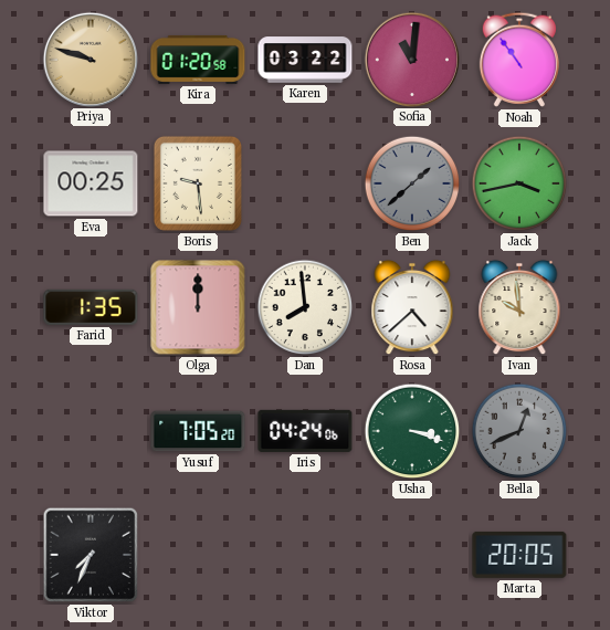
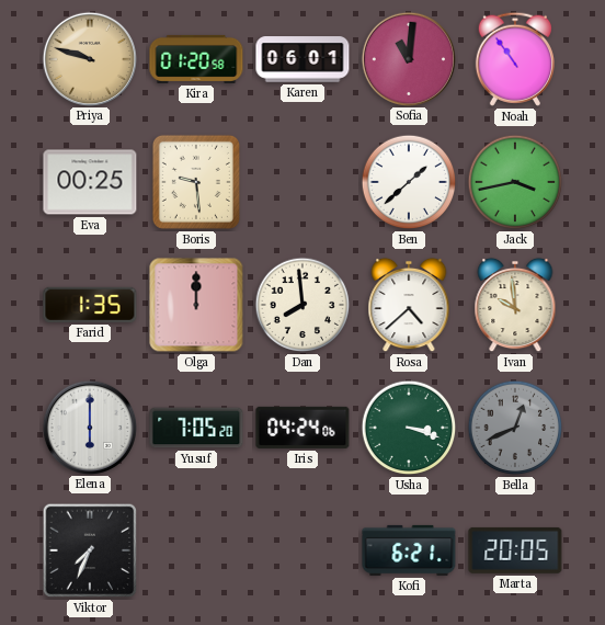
Karen: 03:22 -> 06:01 (302, 59)
Ben dial: grey -> white (409, 182)
Elena: none -> 6:00 (89, 427)
Kofi: none -> 6:21 (409, 550)
